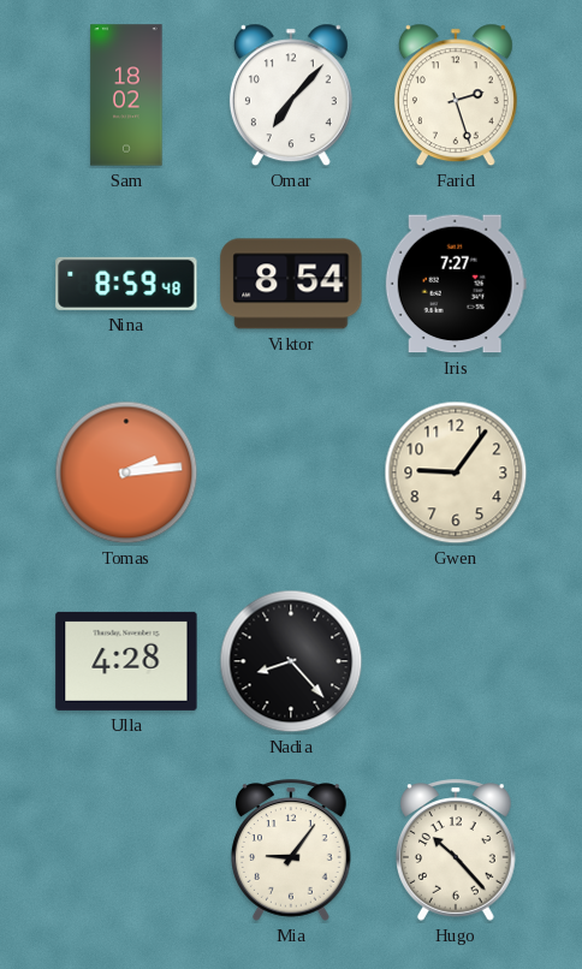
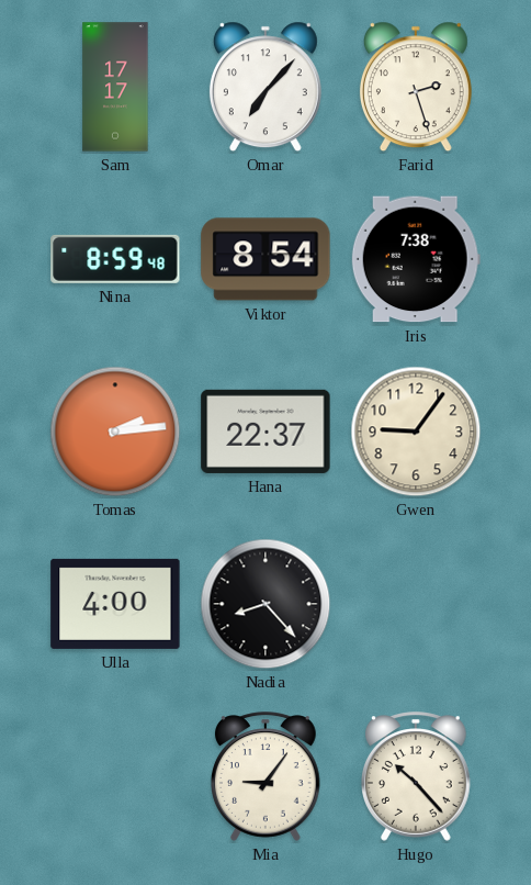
Sam: 18:02 -> 17:17 (115, 87)
Iris: 7:27 -> 7:38 (416, 259)
Hana: none -> 22:37 (265, 432)
Ulla: 4:28 -> 4:00 (115, 604)
